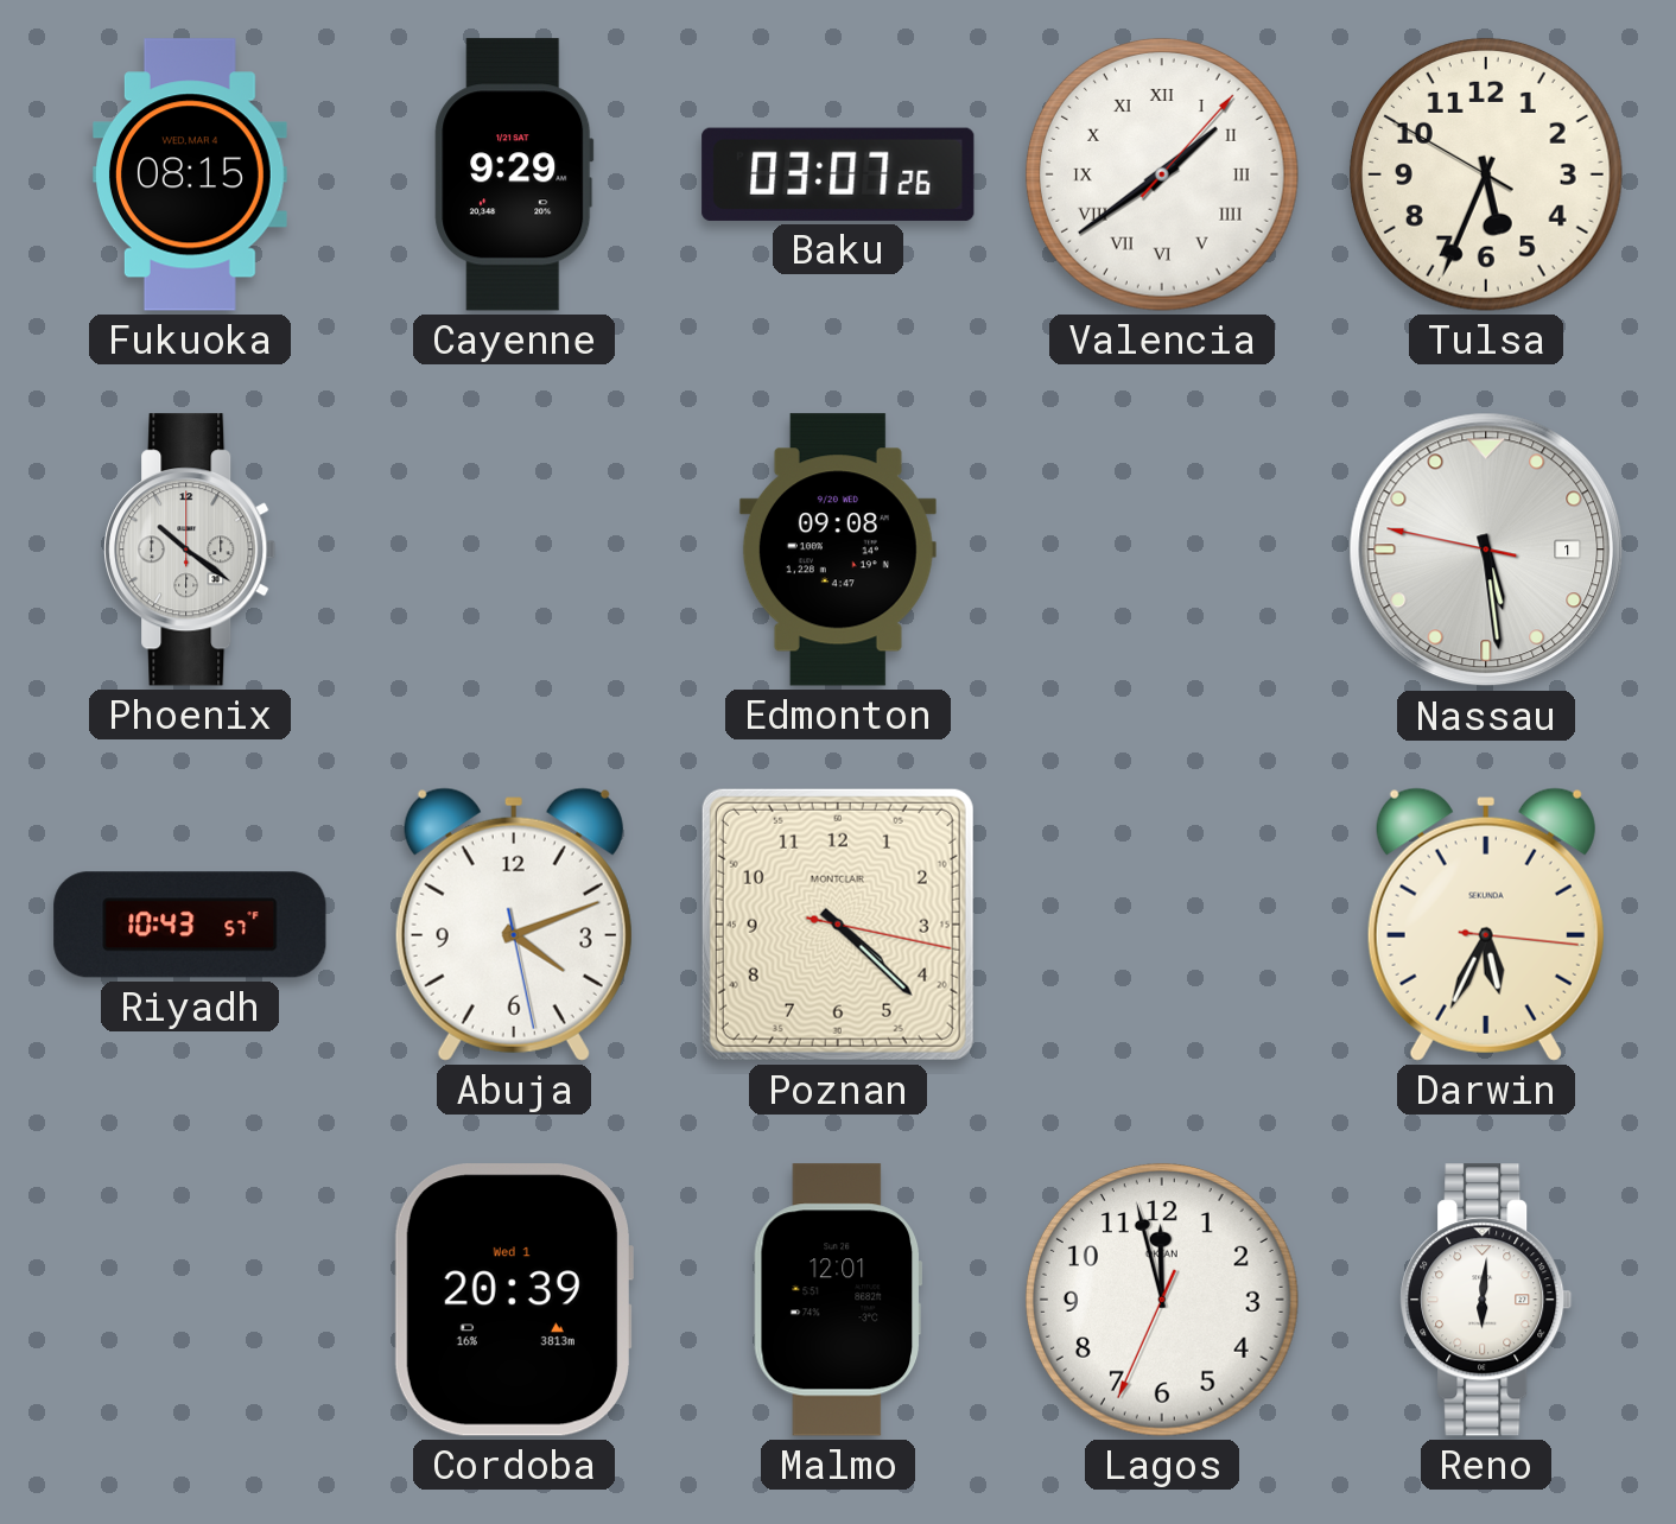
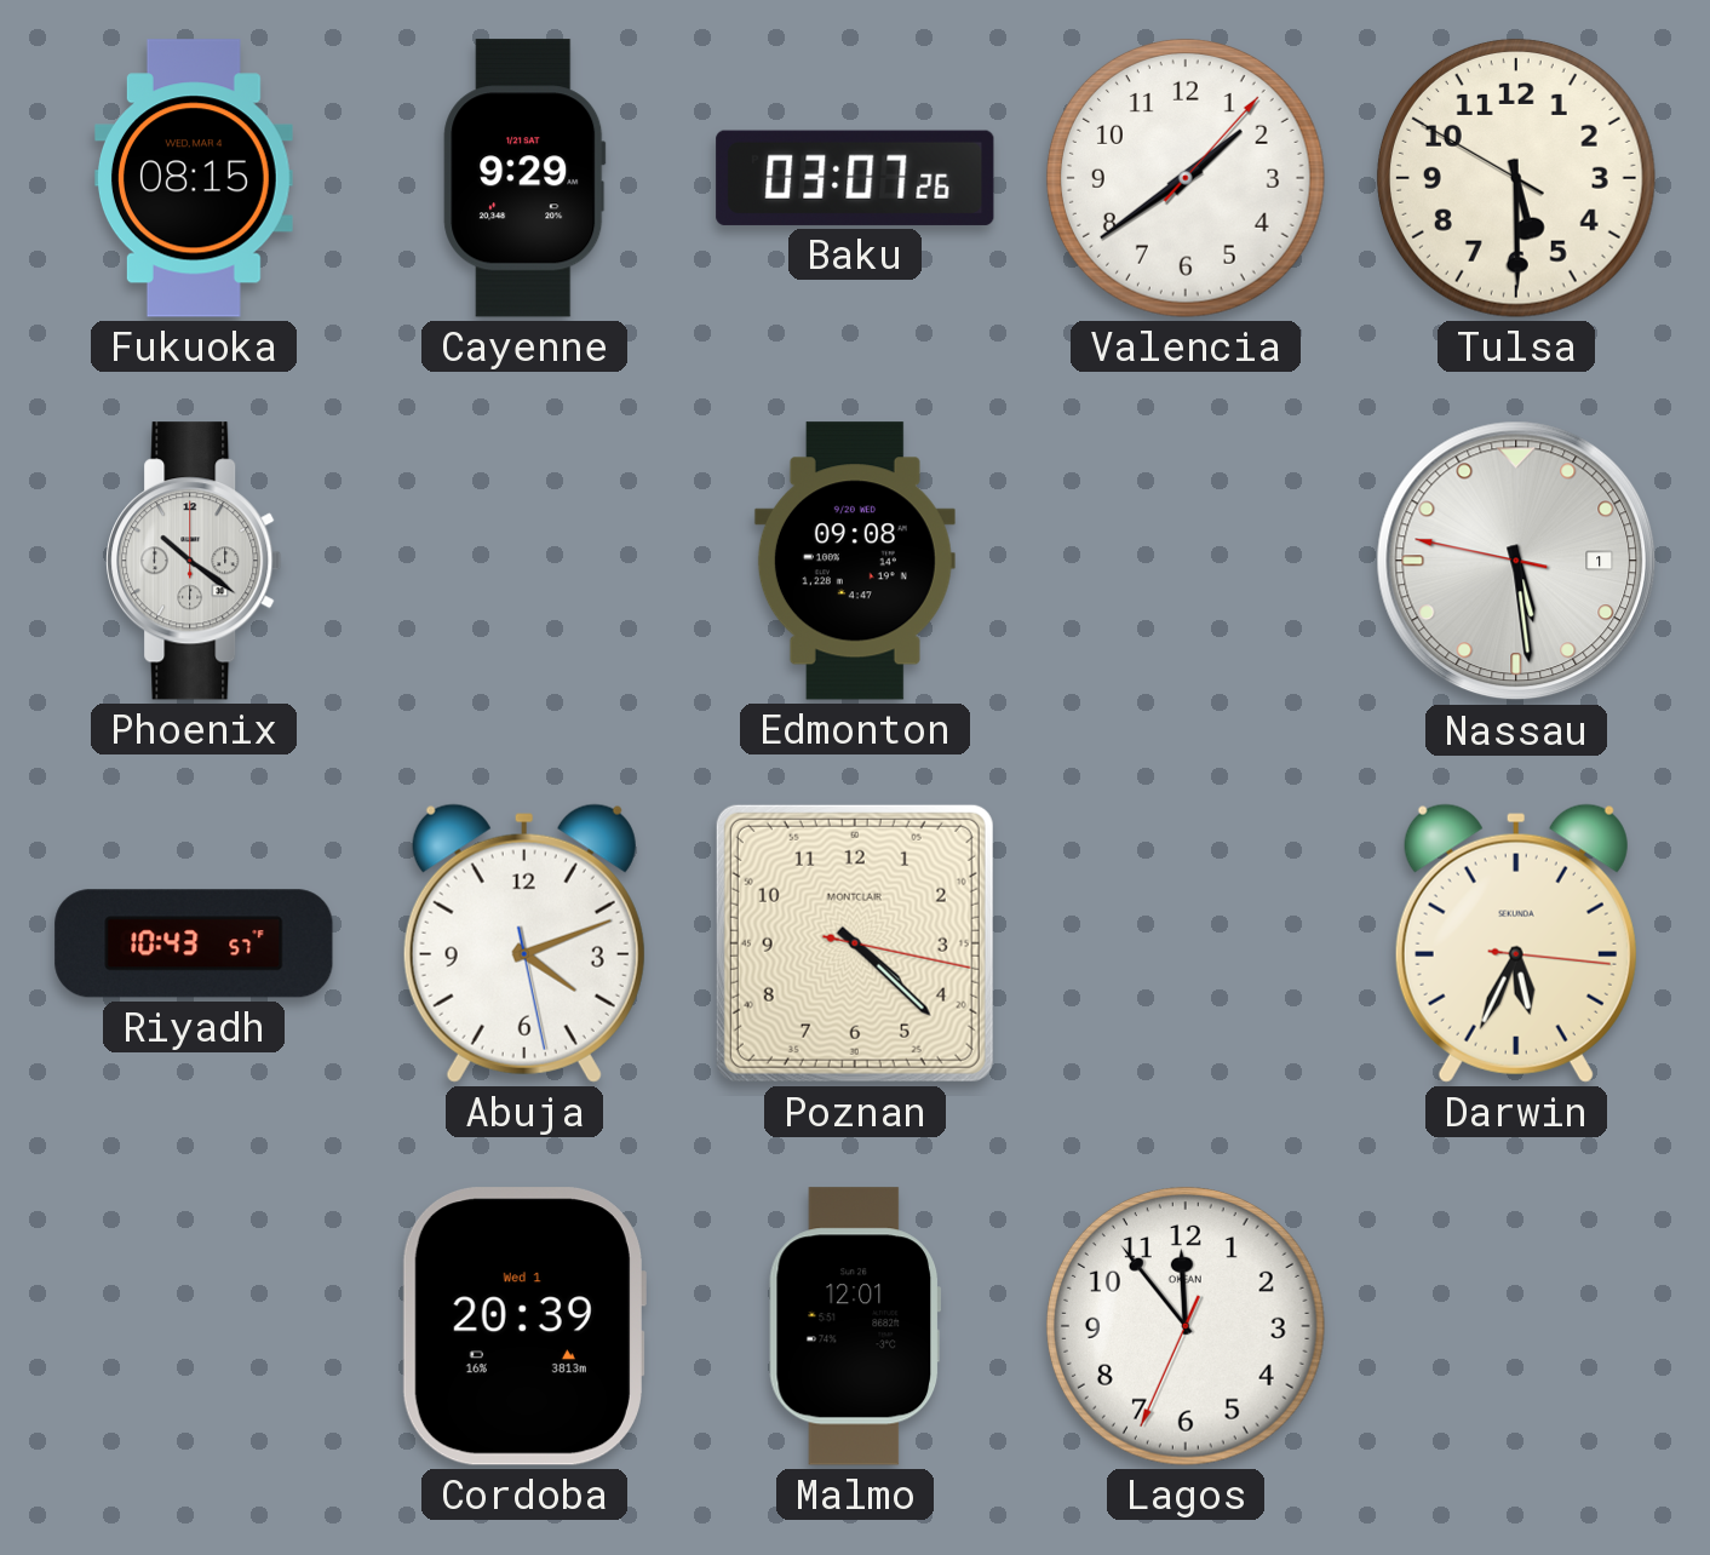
Valencia numerals: Roman -> Arabic (1186, 178)
Tulsa: 5:33 -> 5:29 (1516, 178)
Lagos: 11:57 -> 11:53 (1186, 1326)
Reno: 6:01 -> none (1486, 1300)
